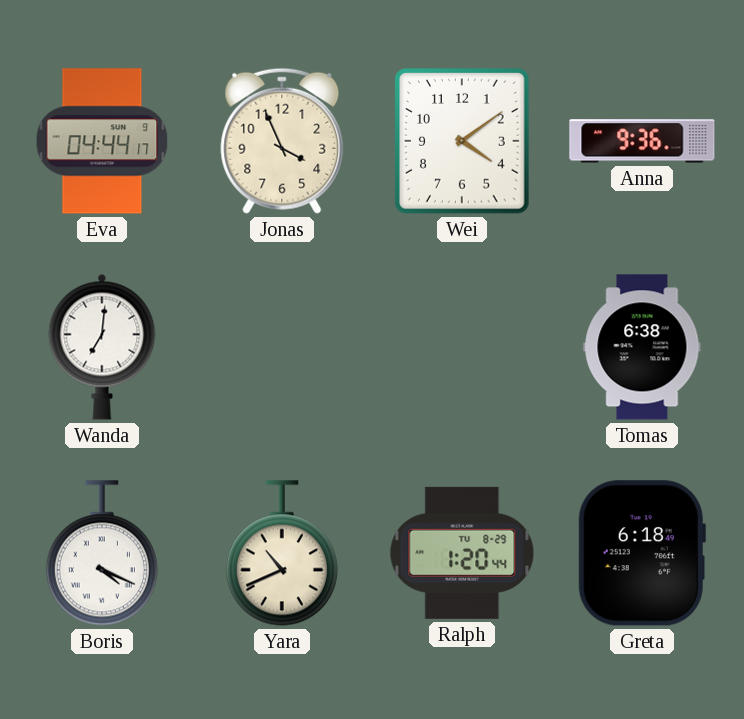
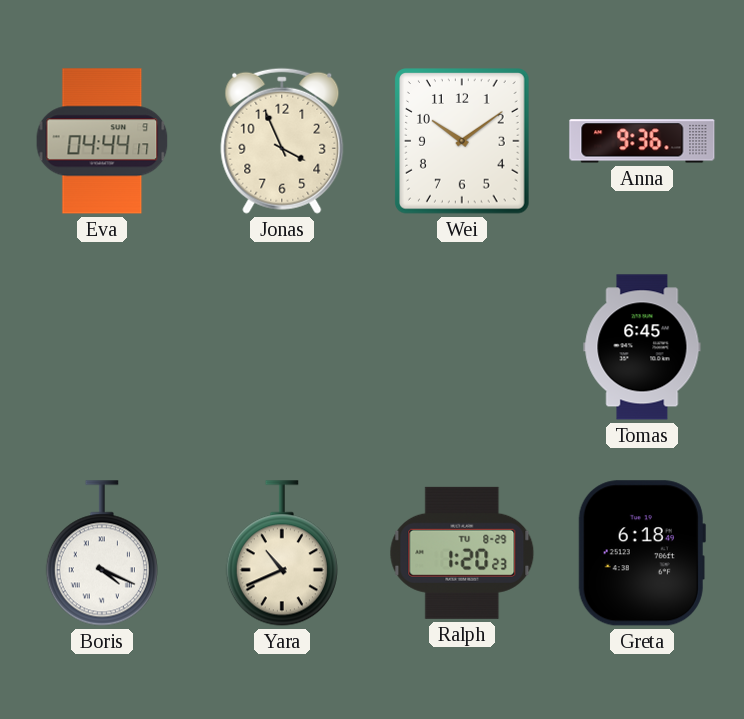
Wei: 4:09 -> 10:09 (463, 141)
Wanda: 7:01 -> none (102, 347)
Tomas: 6:38 -> 6:45 (642, 347)
Ralph: 1:20:44 -> 1:20:23 (462, 553)
